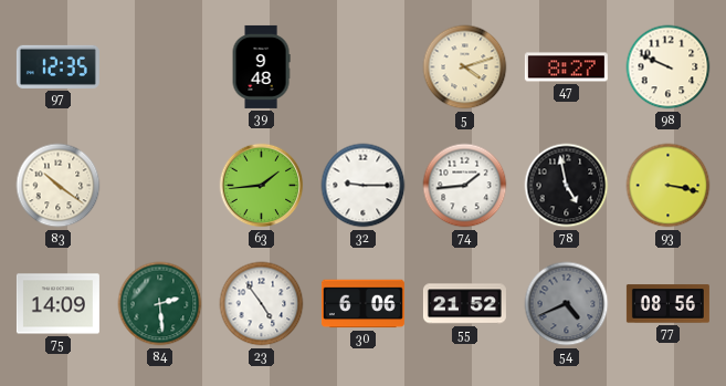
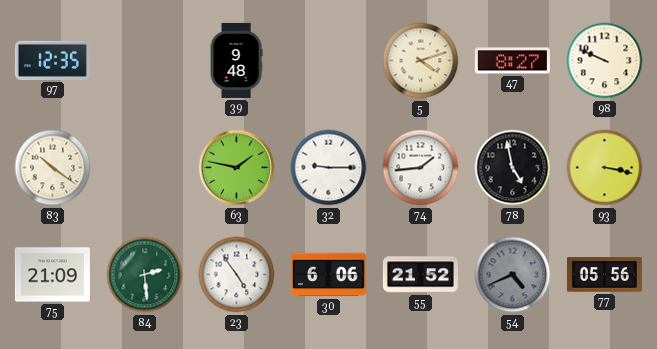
63: 1:44 -> 1:47 (237, 168)
75: 14:09 -> 21:09 (52, 275)
77: 08:56 -> 05:56 (604, 275)
